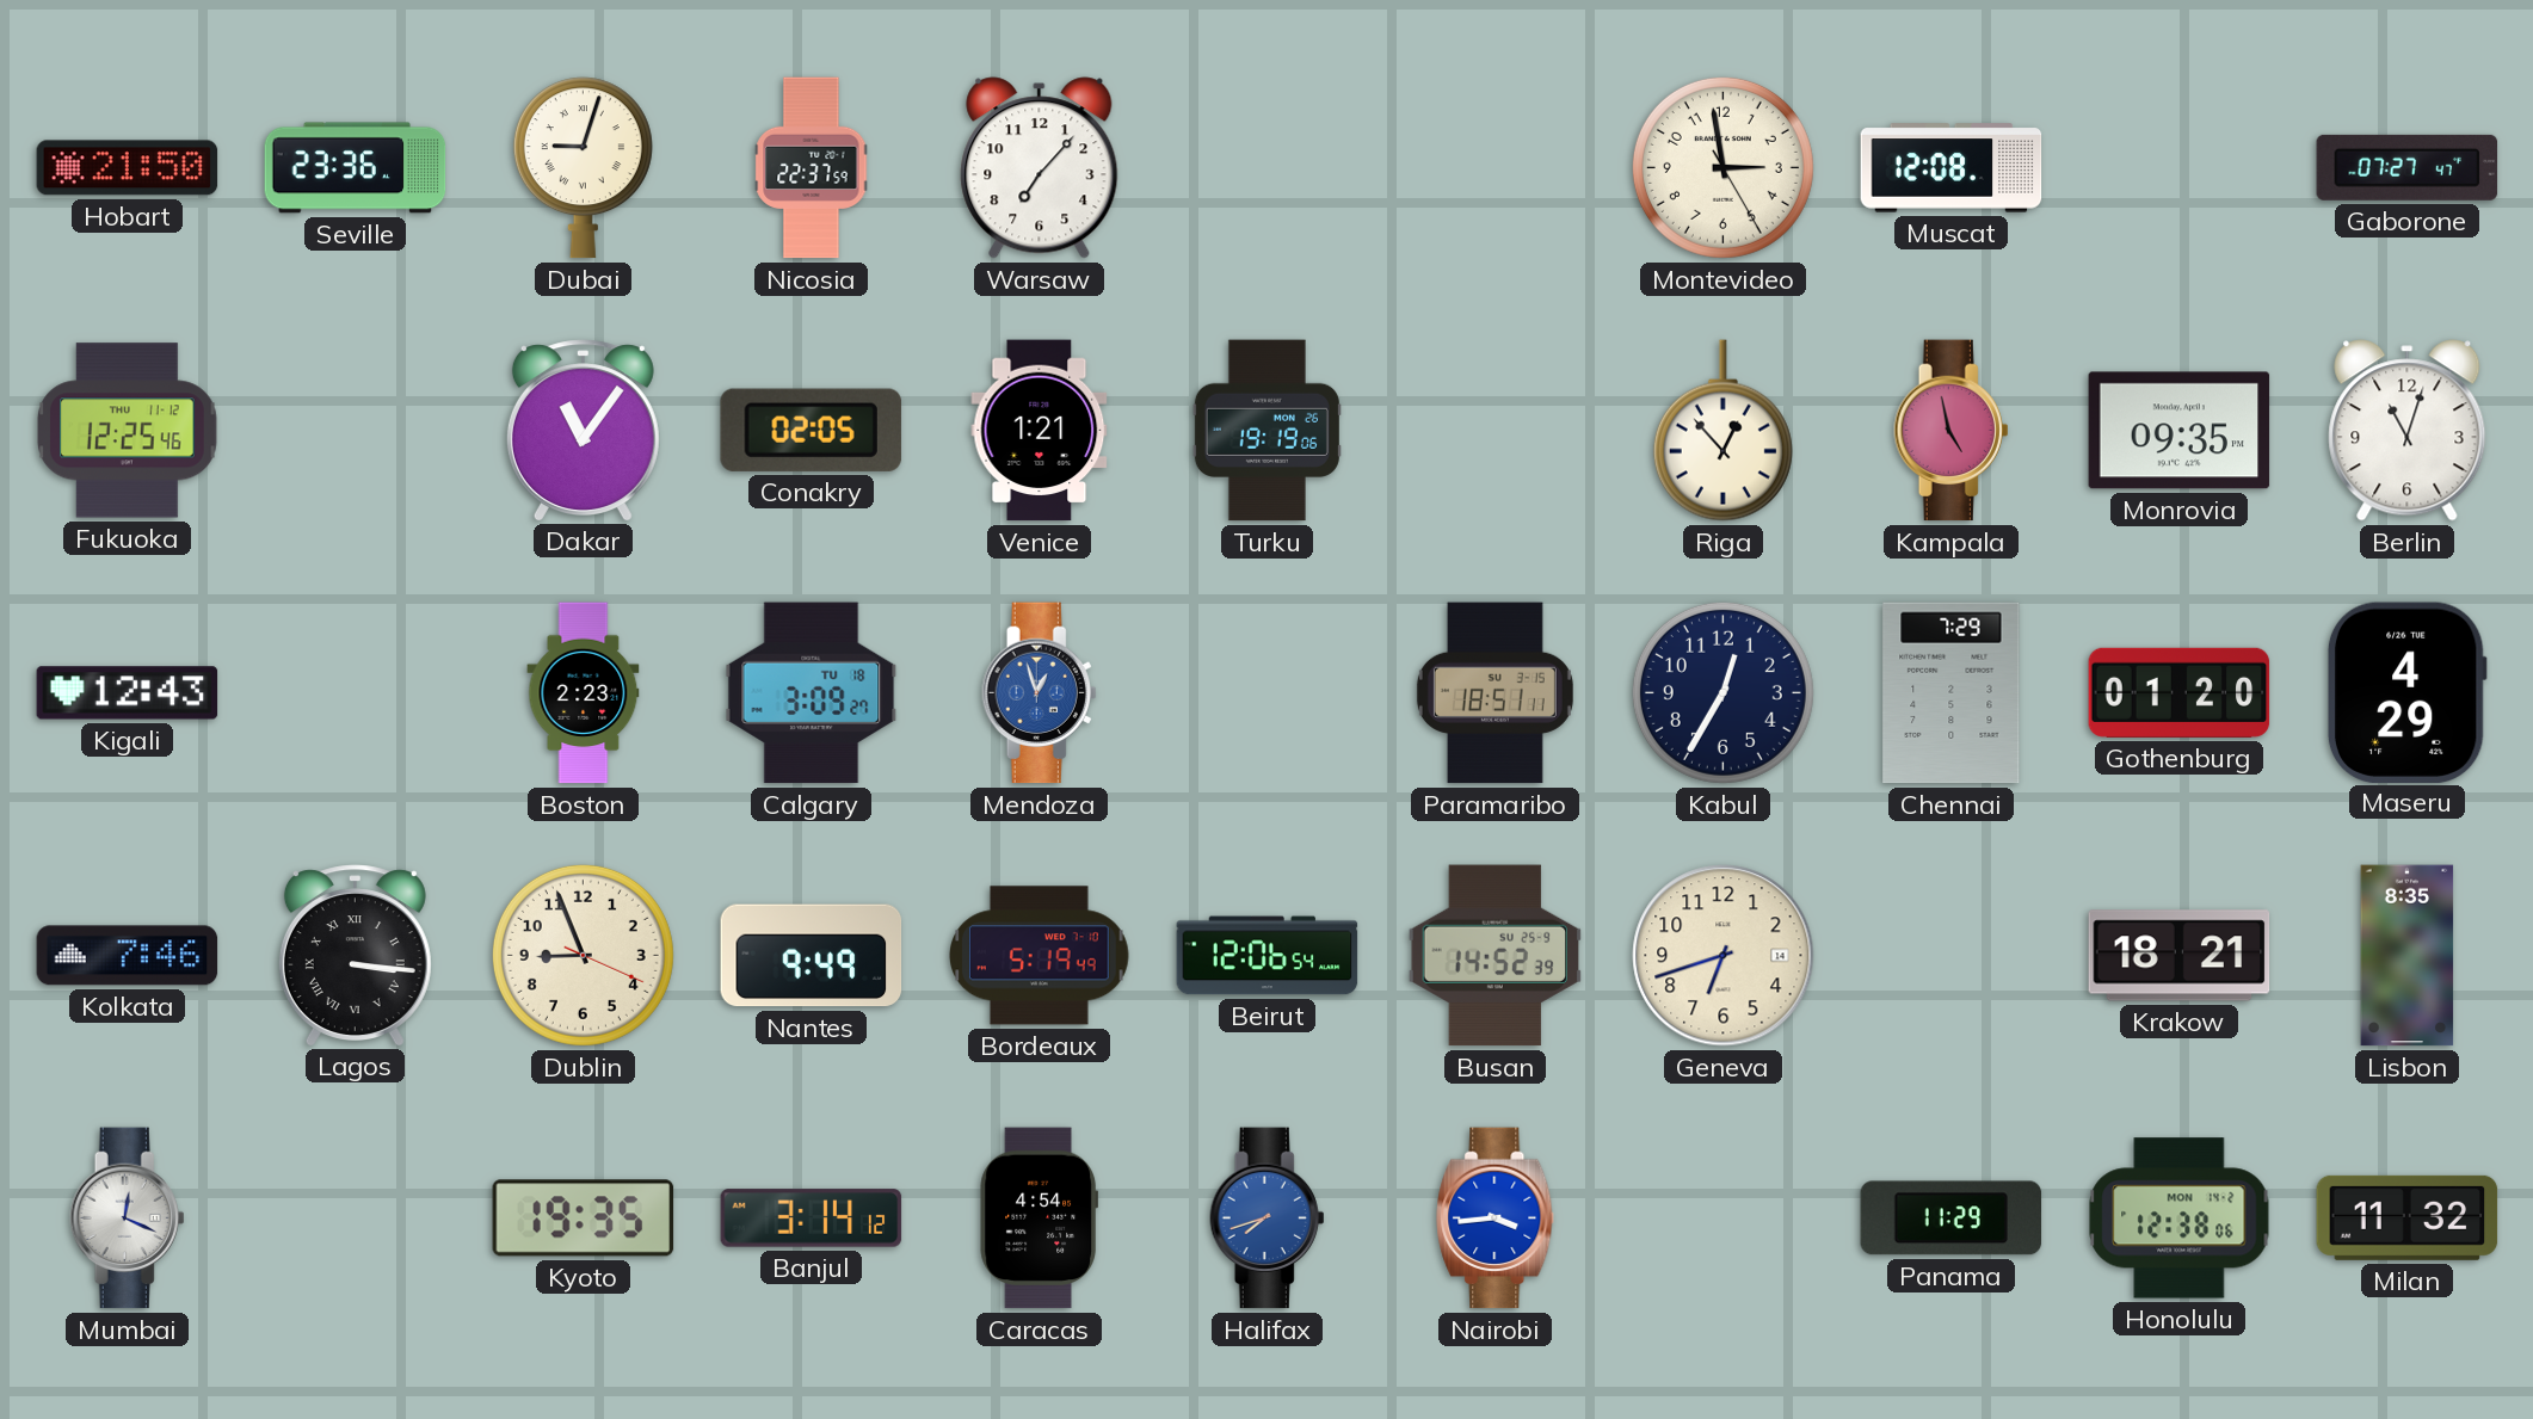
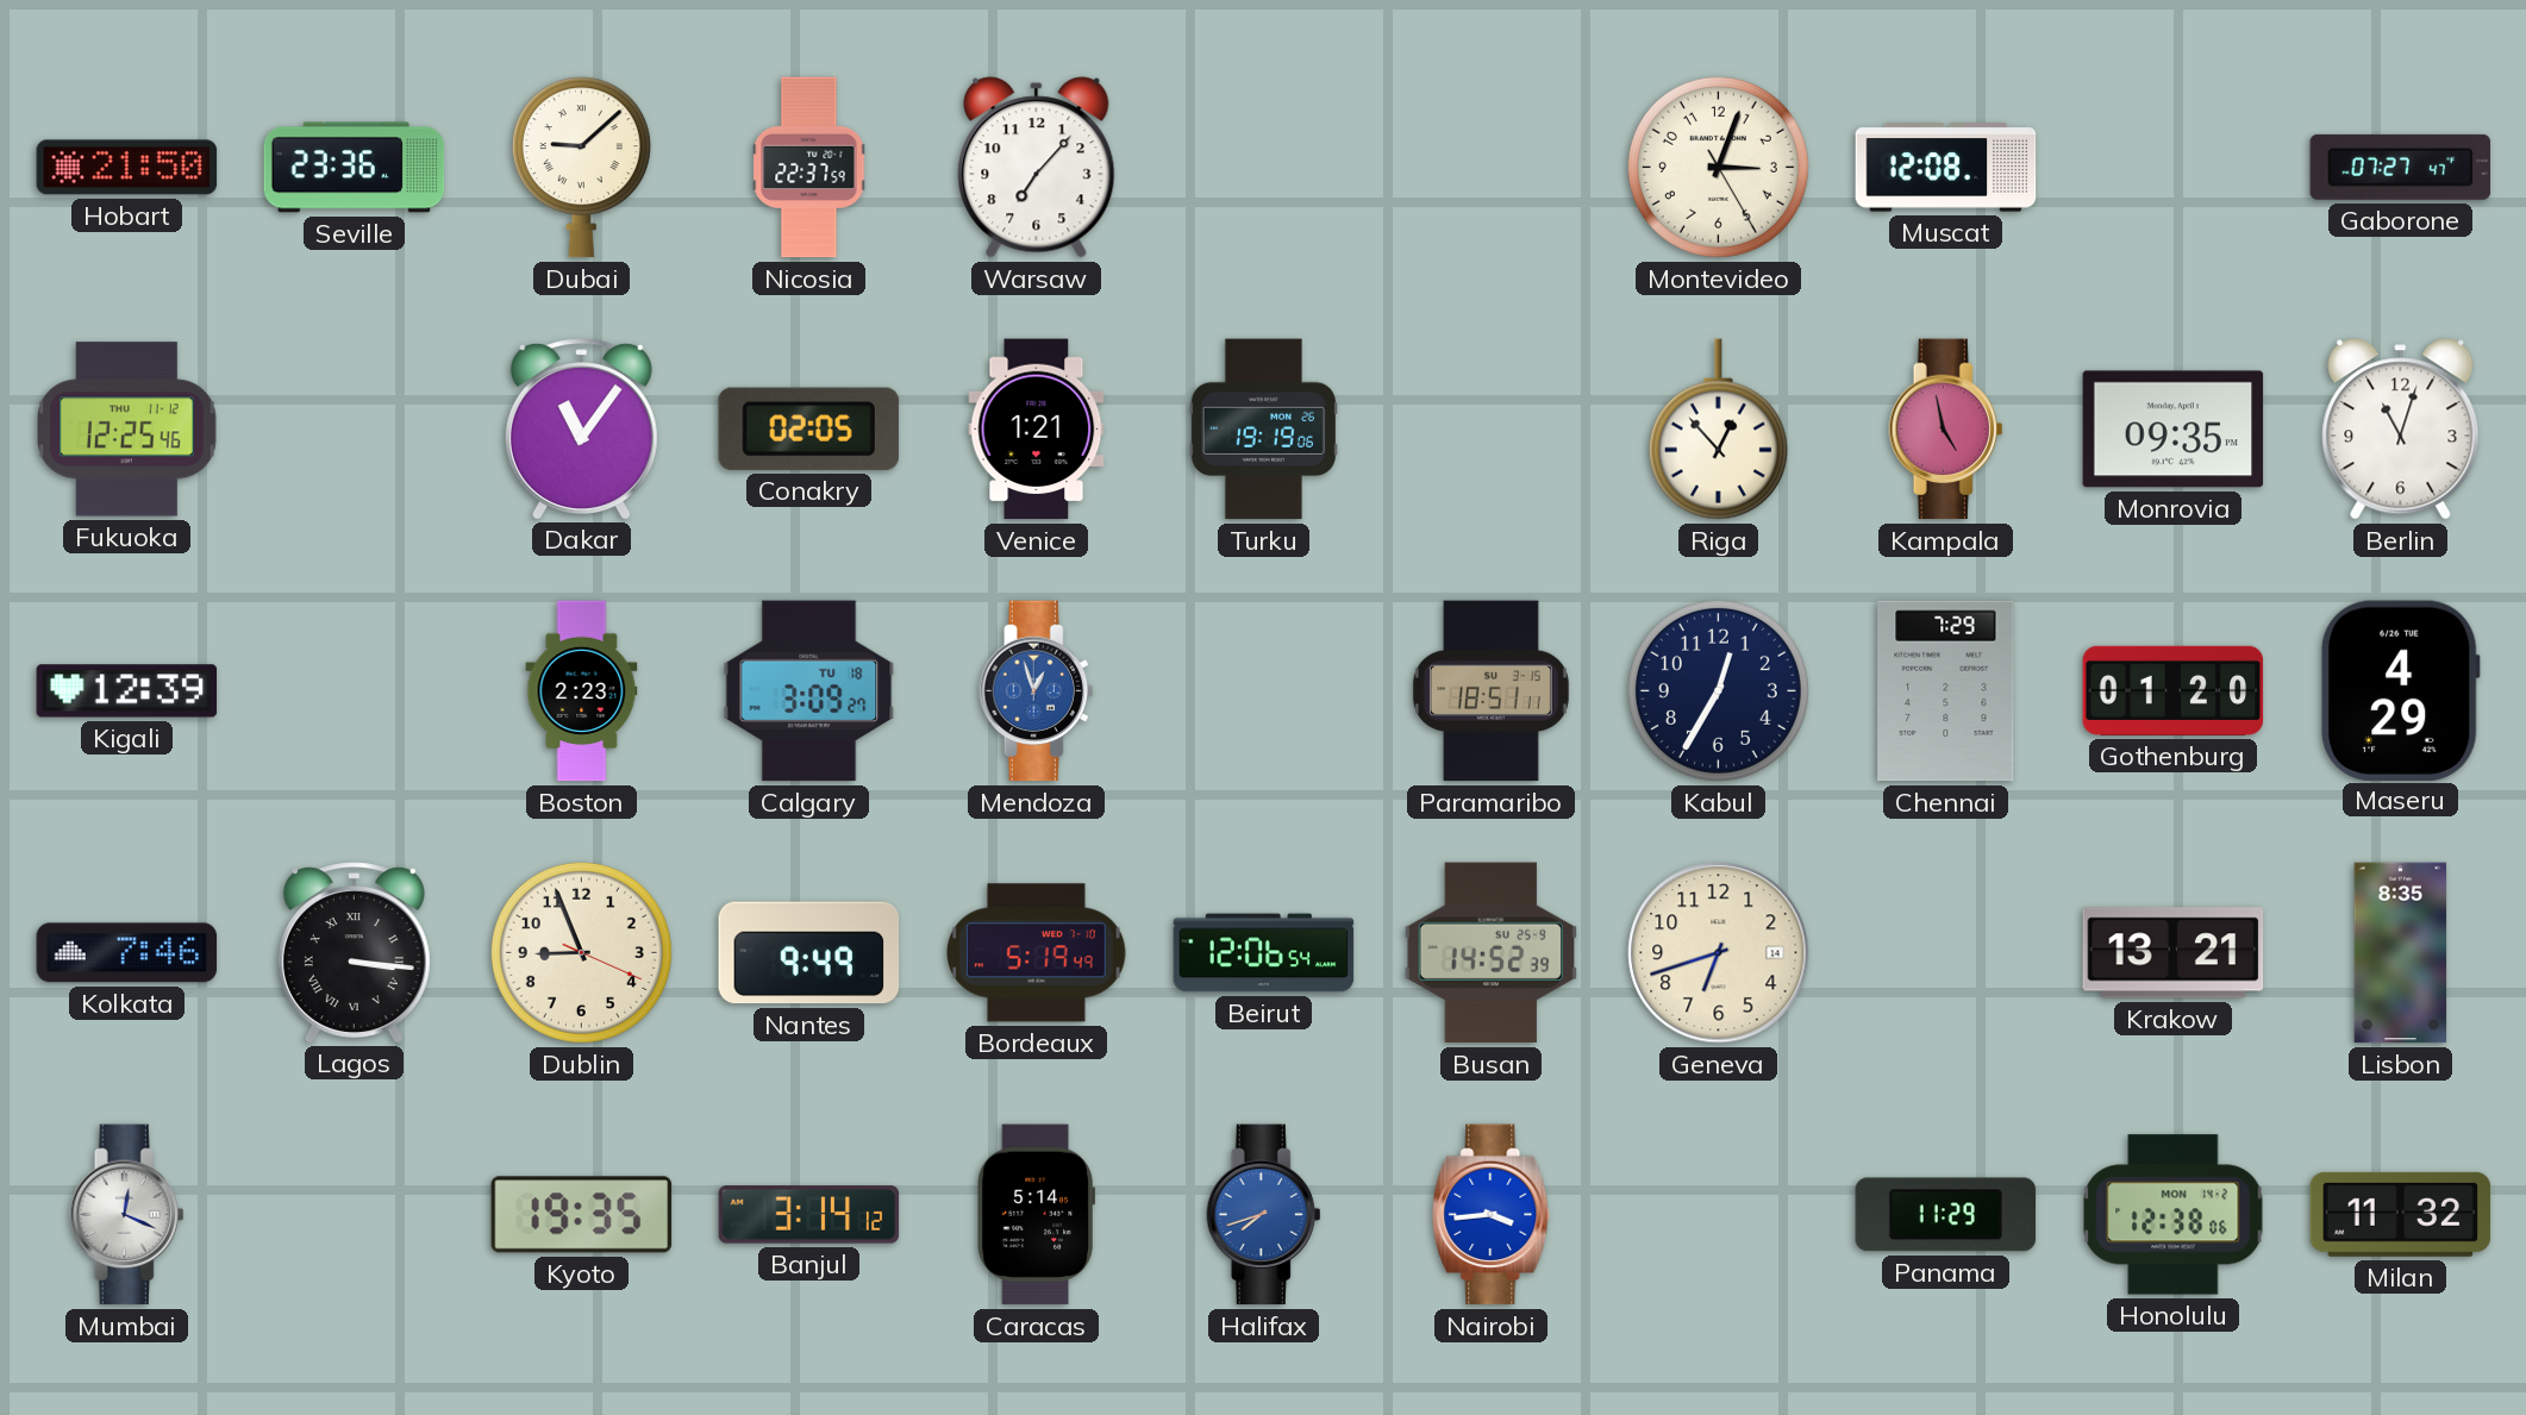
Dubai: 9:03 -> 9:08 (581, 168)
Montevideo: 2:58 -> 3:03 (1718, 167)
Kigali: 12:43 -> 12:39 (127, 691)
Krakow: 18:21 -> 13:21 (2174, 953)
Caracas: 4:54 -> 5:14 (1036, 1215)
